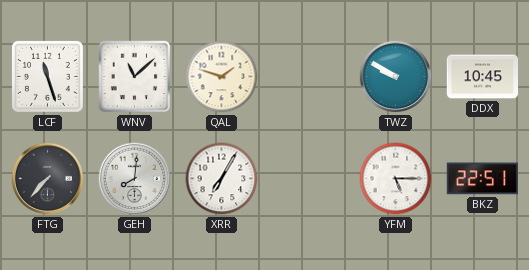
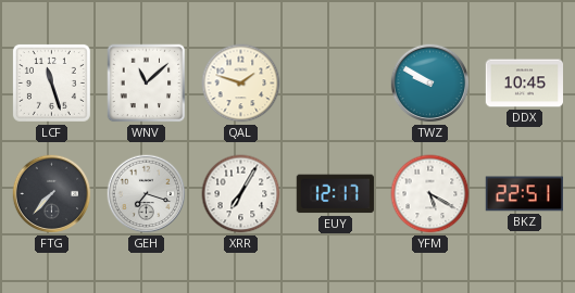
GEH: 8:01 -> 7:18 (147, 194)
EUY: none -> 12:17 (335, 194)
YFM: 5:15 -> 5:20 (430, 194)
